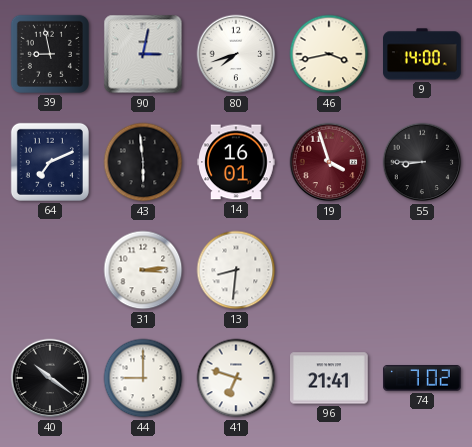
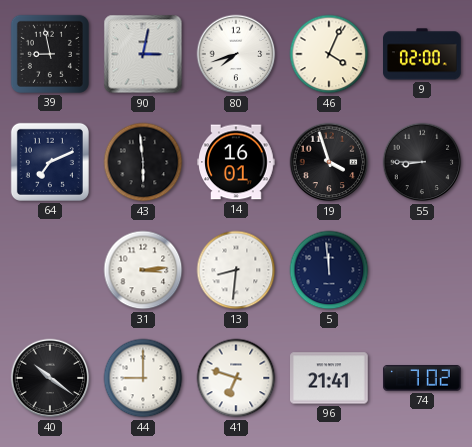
46: 3:43 -> 4:04 (329, 54)
9: 14:00 -> 02:00 (423, 54)
19 dial: burgundy -> black (329, 162)
5: none -> 11:59 (329, 270)
